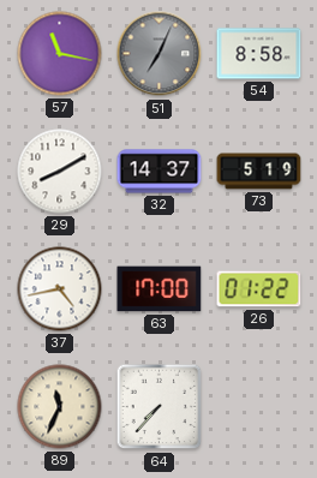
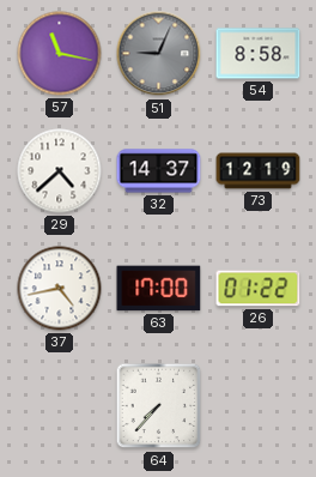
51: 7:04 -> 9:04 (159, 54)
29: 8:10 -> 4:38 (60, 171)
73: 5:19 -> 12:19 (259, 171)
89: 11:34 -> none (60, 407)
